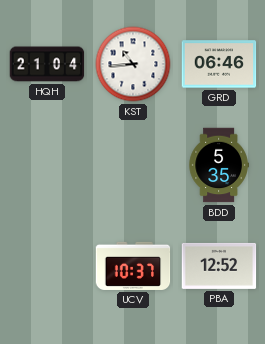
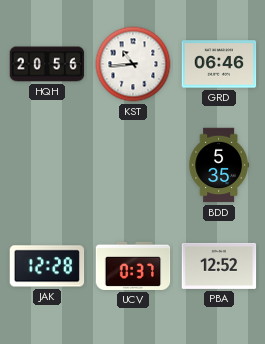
HQH: 21:04 -> 20:56 (47, 64)
JAK: none -> 12:28 (47, 266)
UCV: 10:37 -> 0:37 (133, 266)
